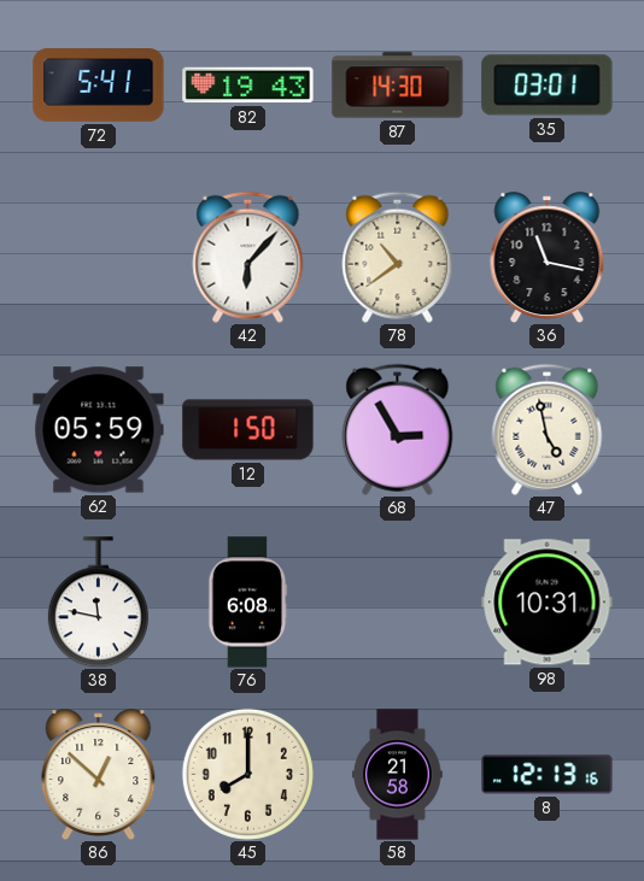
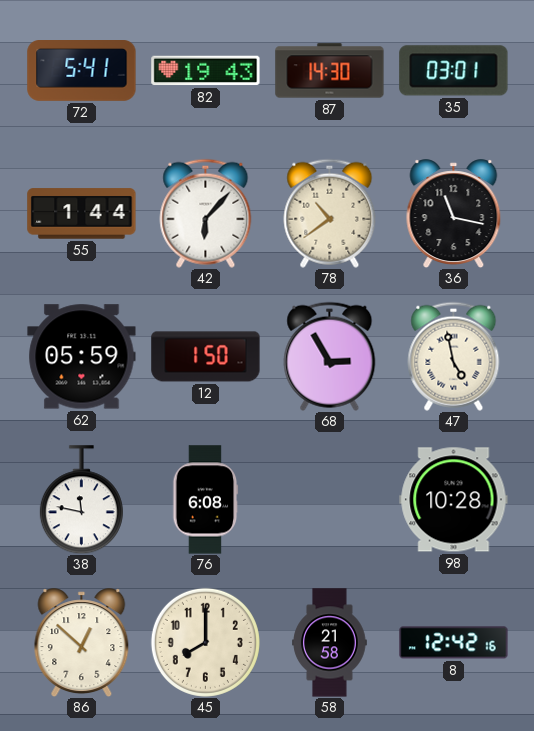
55: none -> 1:44 (82, 214)
98: 10:31 -> 10:28 (454, 500)
8: 12:13 -> 12:42 (454, 643)
